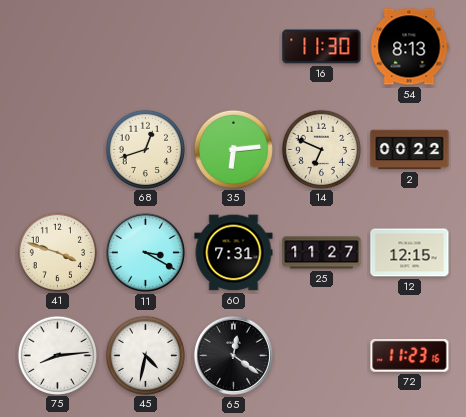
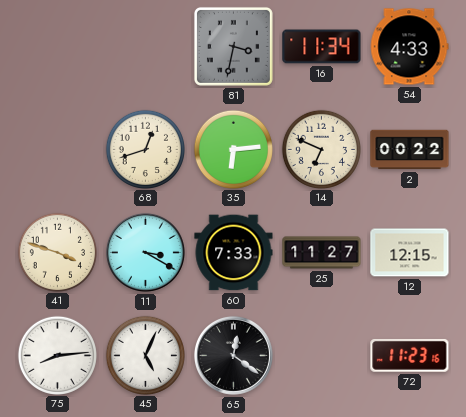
81: none -> 3:32 (233, 46)
16: 11:30 -> 11:34 (322, 47)
54: 8:13 -> 4:33 (409, 47)
60: 7:31 -> 7:33 (234, 253)
45: 4:32 -> 5:04 (145, 355)
